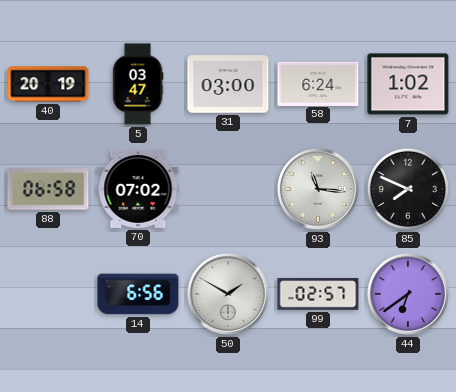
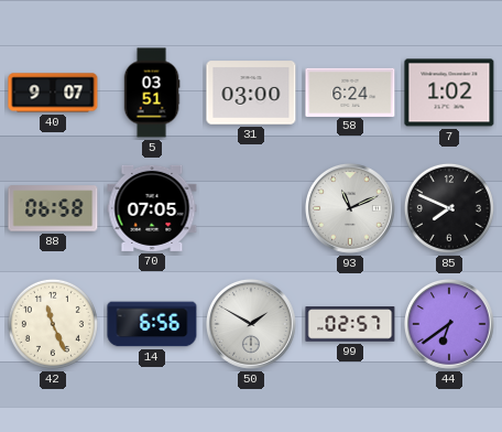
40: 20:19 -> 9:07 (53, 93)
5: 03:47 -> 03:51 (152, 93)
70: 07:02 -> 07:05 (152, 208)
93: 11:16 -> 11:11 (351, 209)
42: none -> 11:26 (53, 324)
